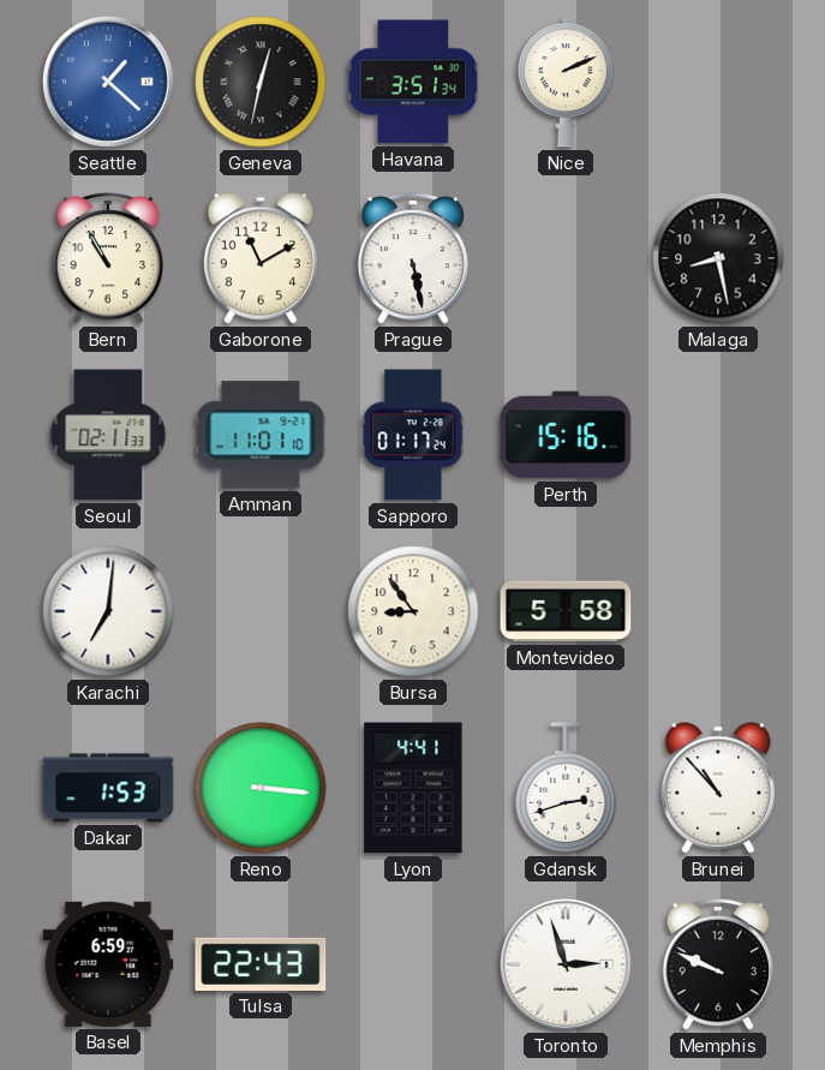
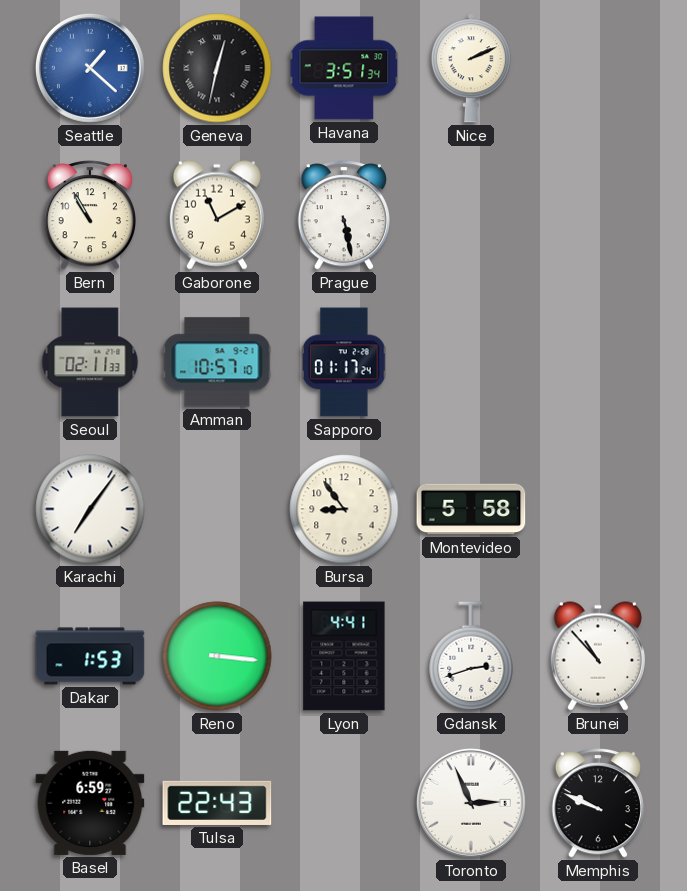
Malaga: 8:28 -> none (718, 258)
Amman: 11:01 -> 10:57 (217, 362)
Perth: 15:16 -> none (566, 435)
Karachi: 7:01 -> 7:06 (90, 509)
Toronto: 2:57 -> 2:56 (471, 803)
